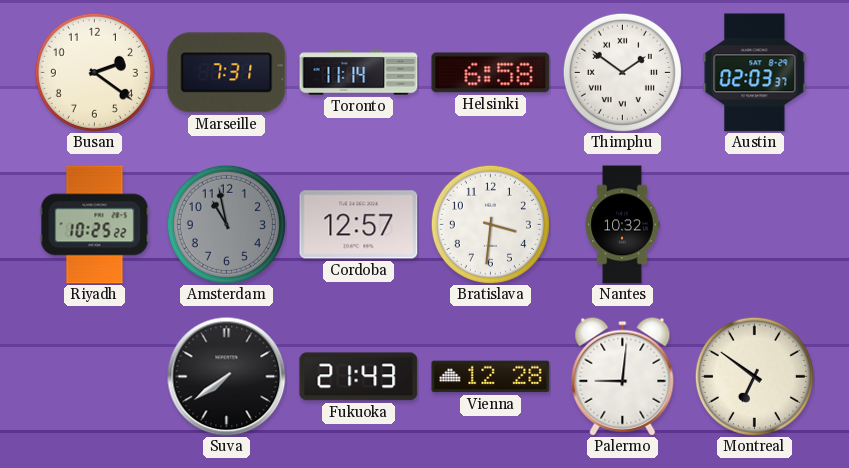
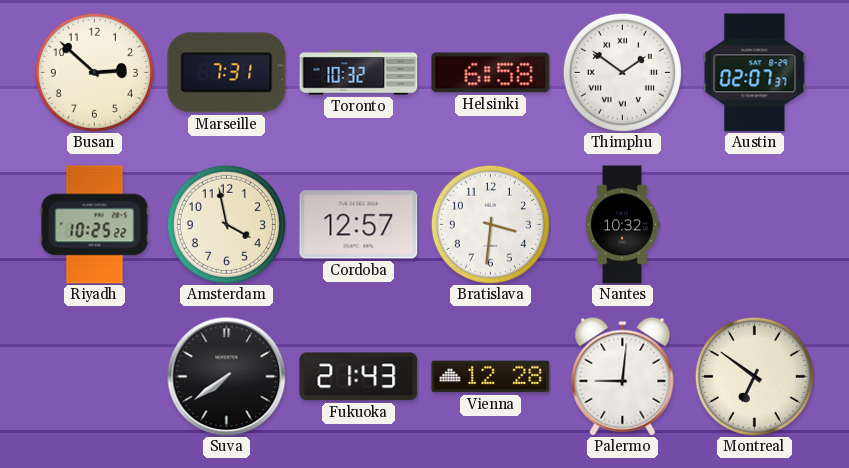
Busan: 2:21 -> 2:52 (94, 72)
Toronto: 11:14 -> 10:32 (359, 73)
Austin: 02:03 -> 02:07 (755, 73)
Amsterdam: 10:58 -> 3:58 (226, 224)
Amsterdam dial: grey -> cream (226, 224)
